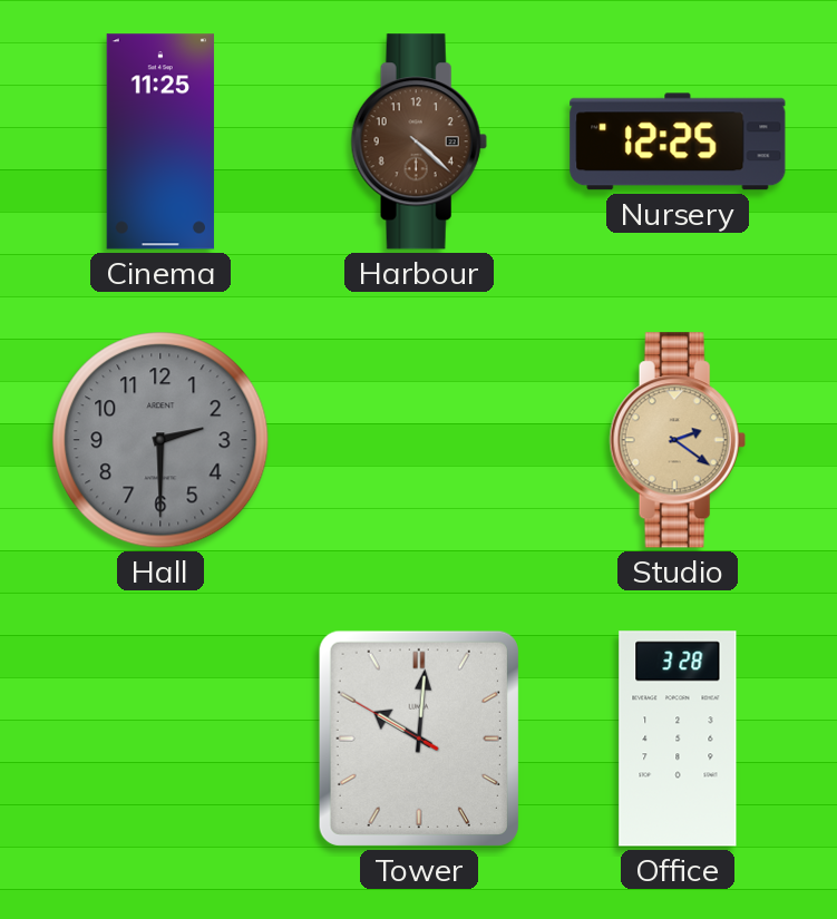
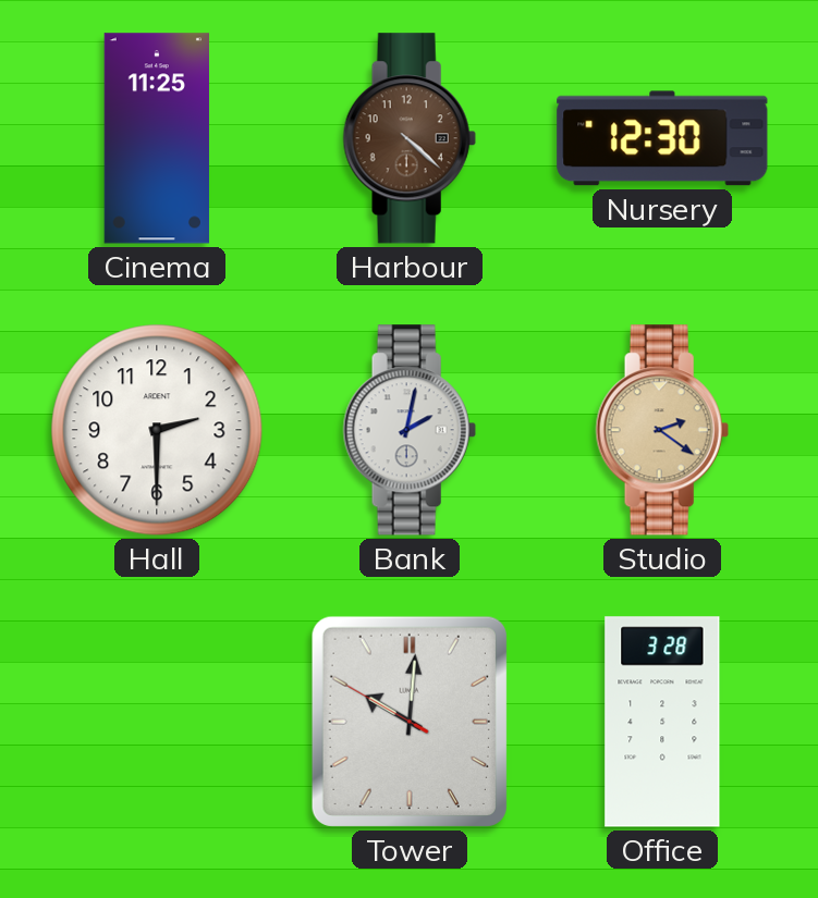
Nursery: 12:25 -> 12:30 (662, 138)
Hall dial: grey -> white (157, 430)
Bank: none -> 2:02 (410, 430)
